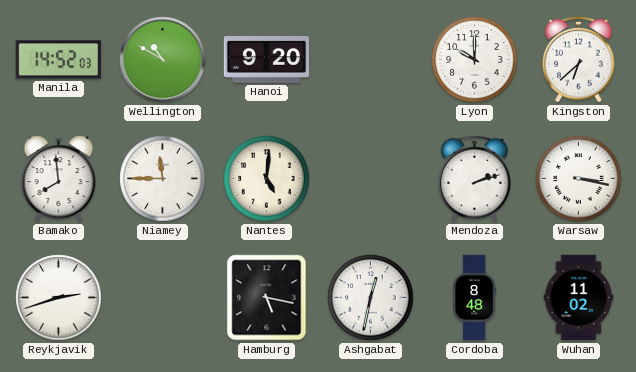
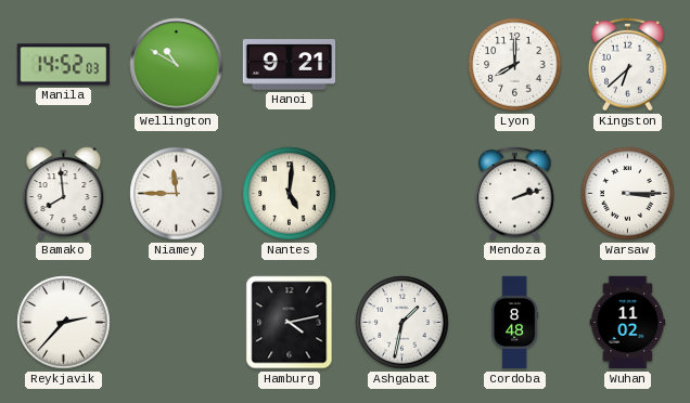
Hanoi: 9:20 -> 9:21 (290, 65)
Lyon: 10:00 -> 8:00 (515, 65)
Warsaw: 3:17 -> 3:15 (628, 194)
Reykjavik: 2:42 -> 2:37 (64, 323)
Hamburg: 5:17 -> 4:13 (290, 323)
Ashgabat: 12:32 -> 1:32 (403, 323)
